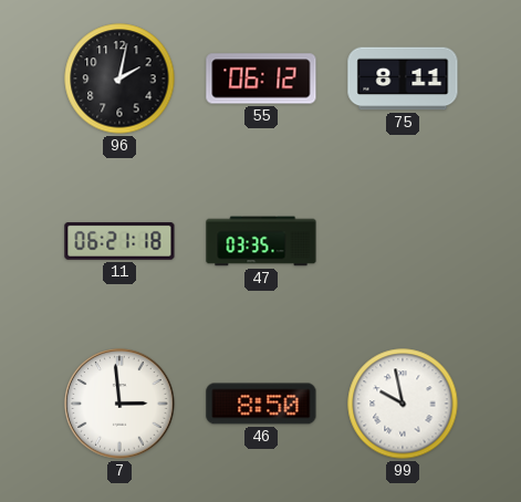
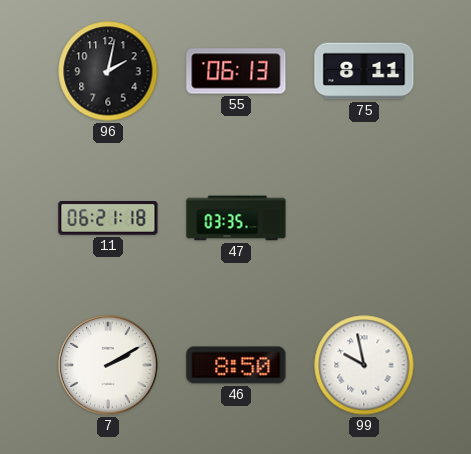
55: 06:12 -> 06:13 (236, 71)
7: 2:59 -> 2:10 (108, 365)
